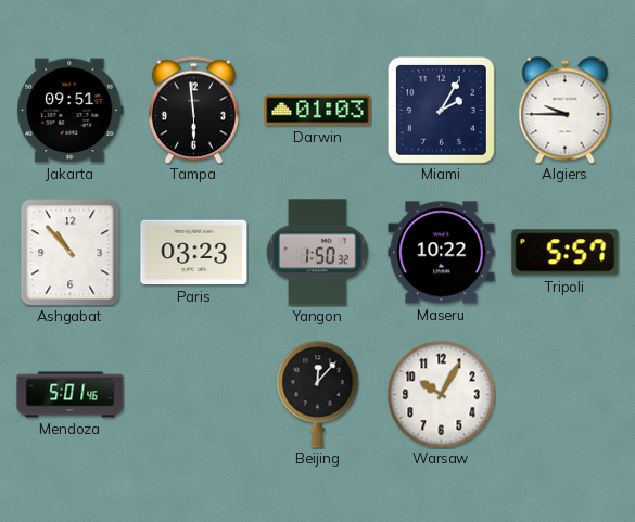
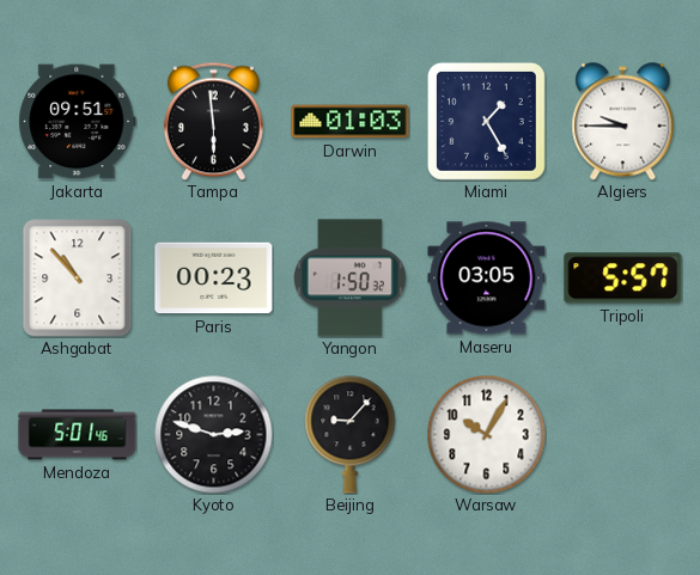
Miami: 2:05 -> 1:25 (486, 121)
Paris: 03:23 -> 00:23 (214, 279)
Maseru: 10:22 -> 03:05 (487, 279)
Kyoto: none -> 2:48 (214, 435)
Beijing: 12:07 -> 9:07 (351, 435)
